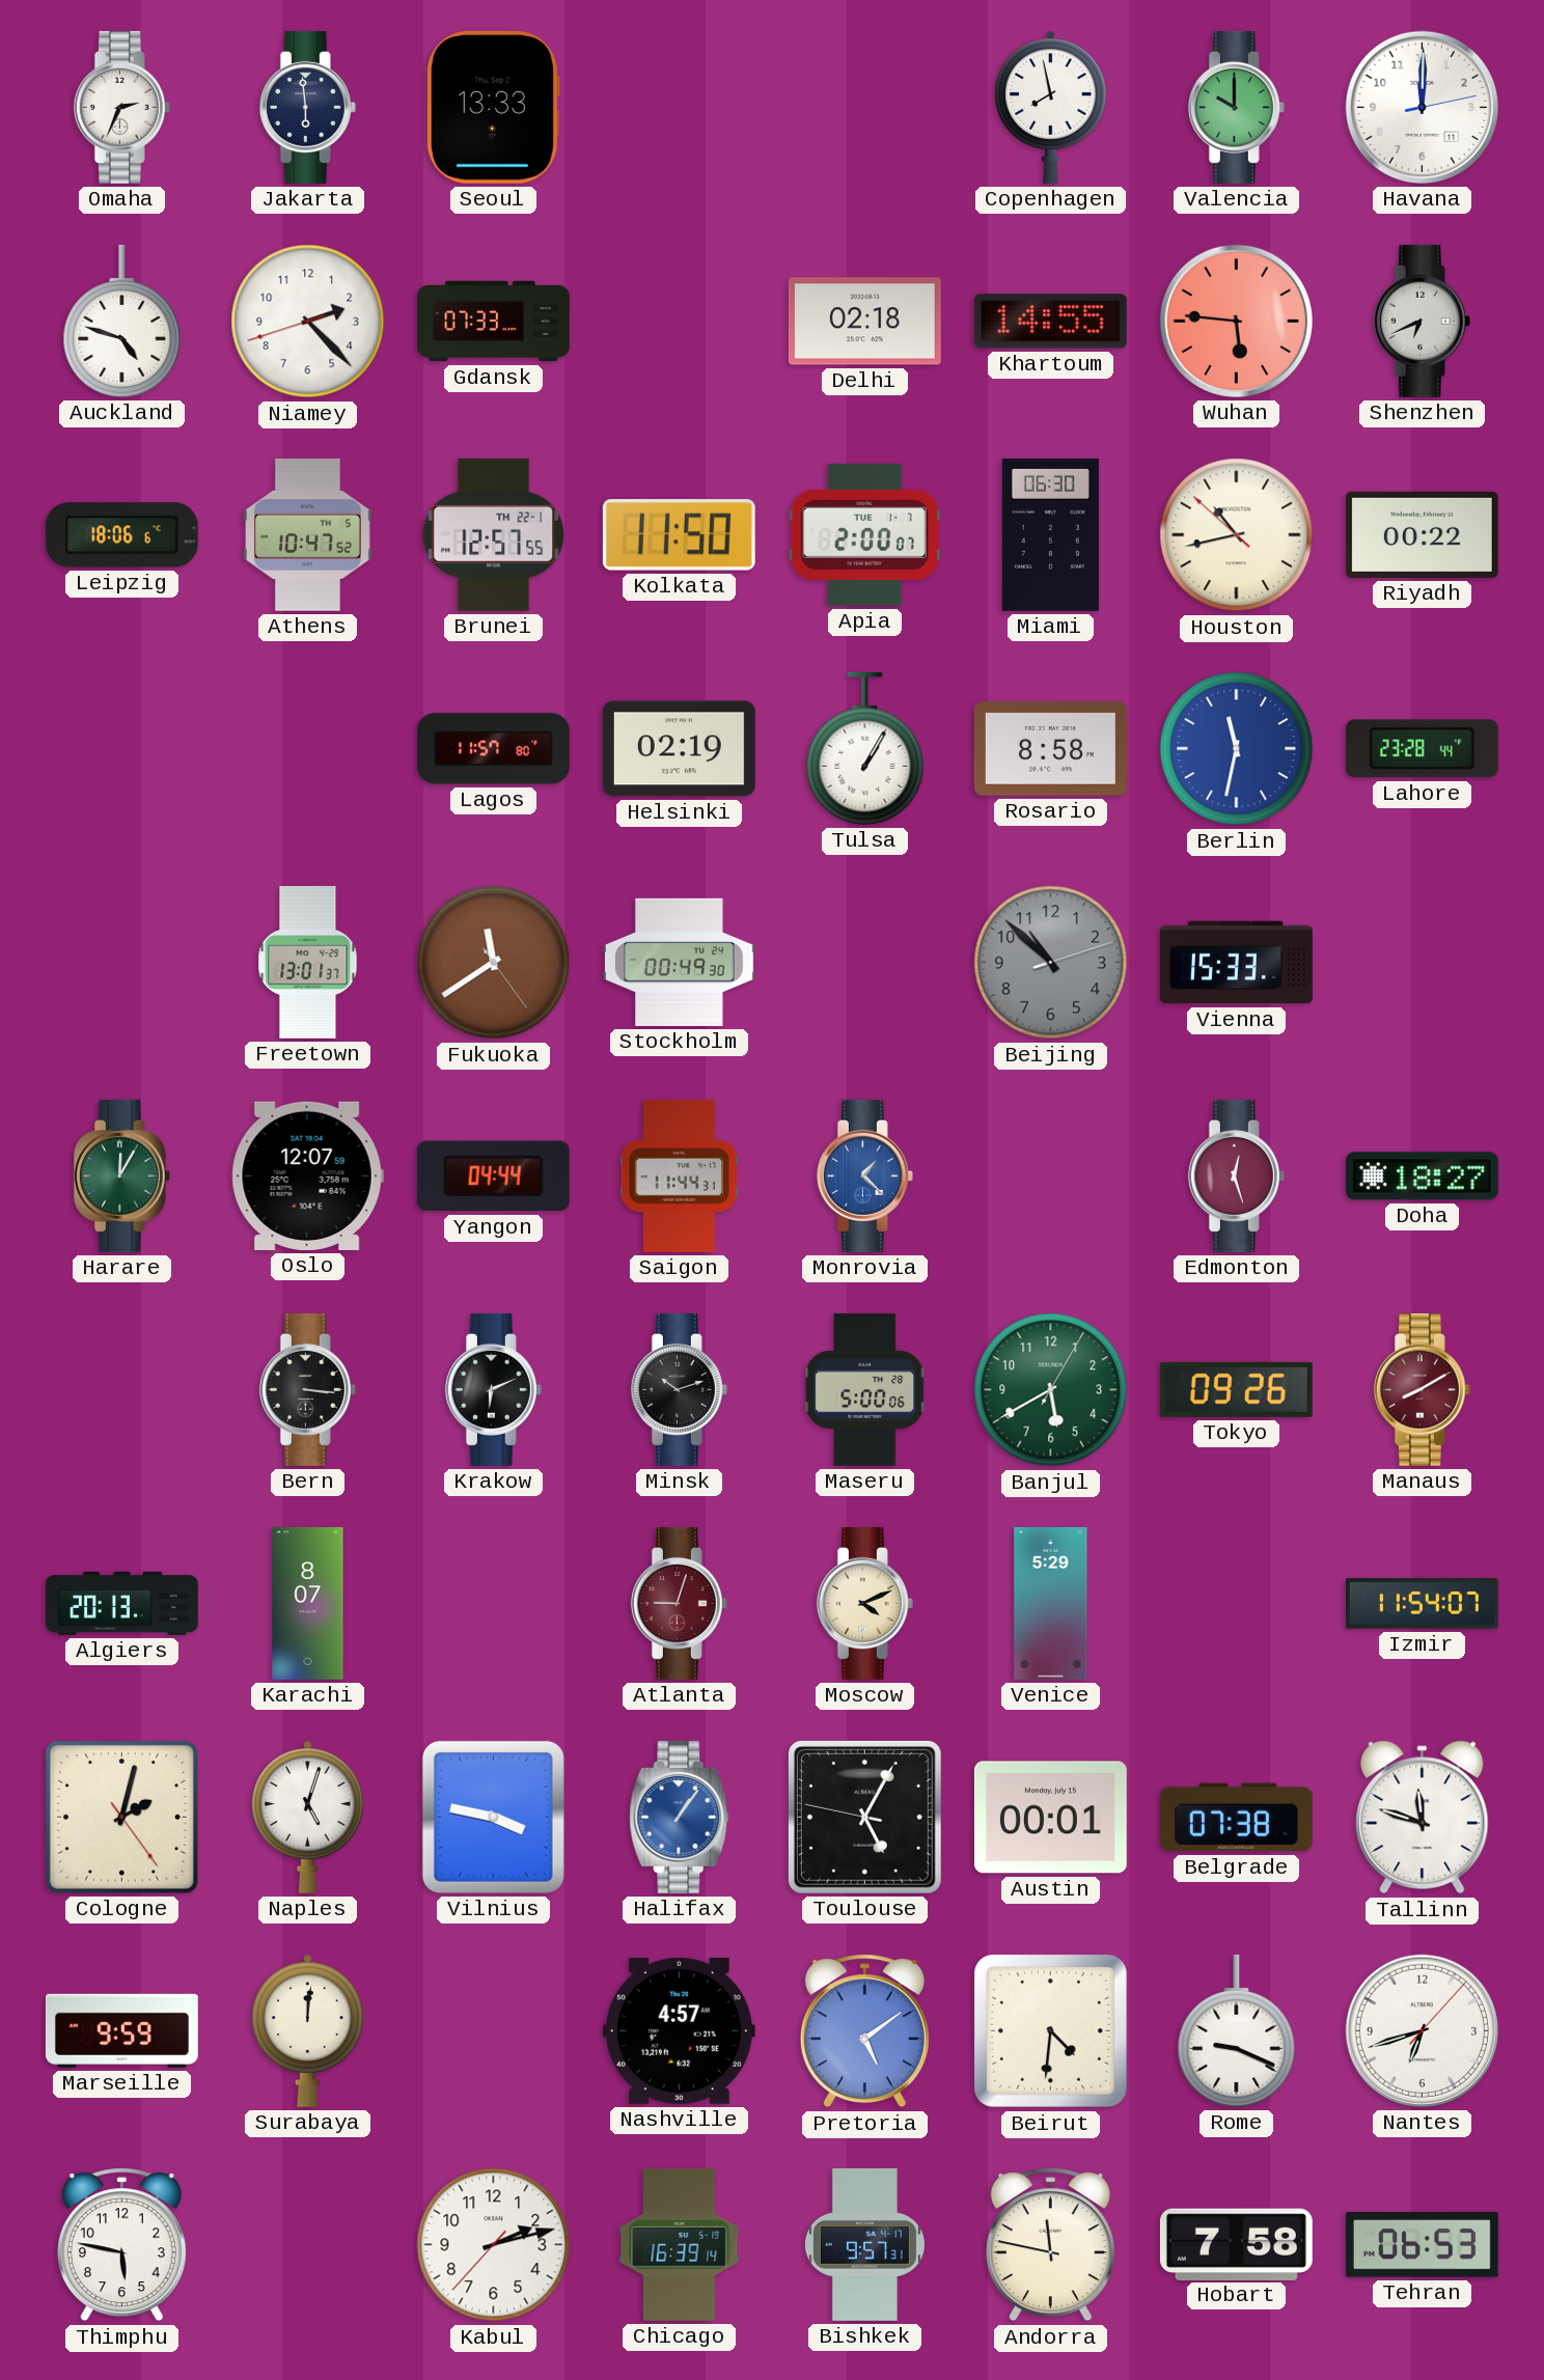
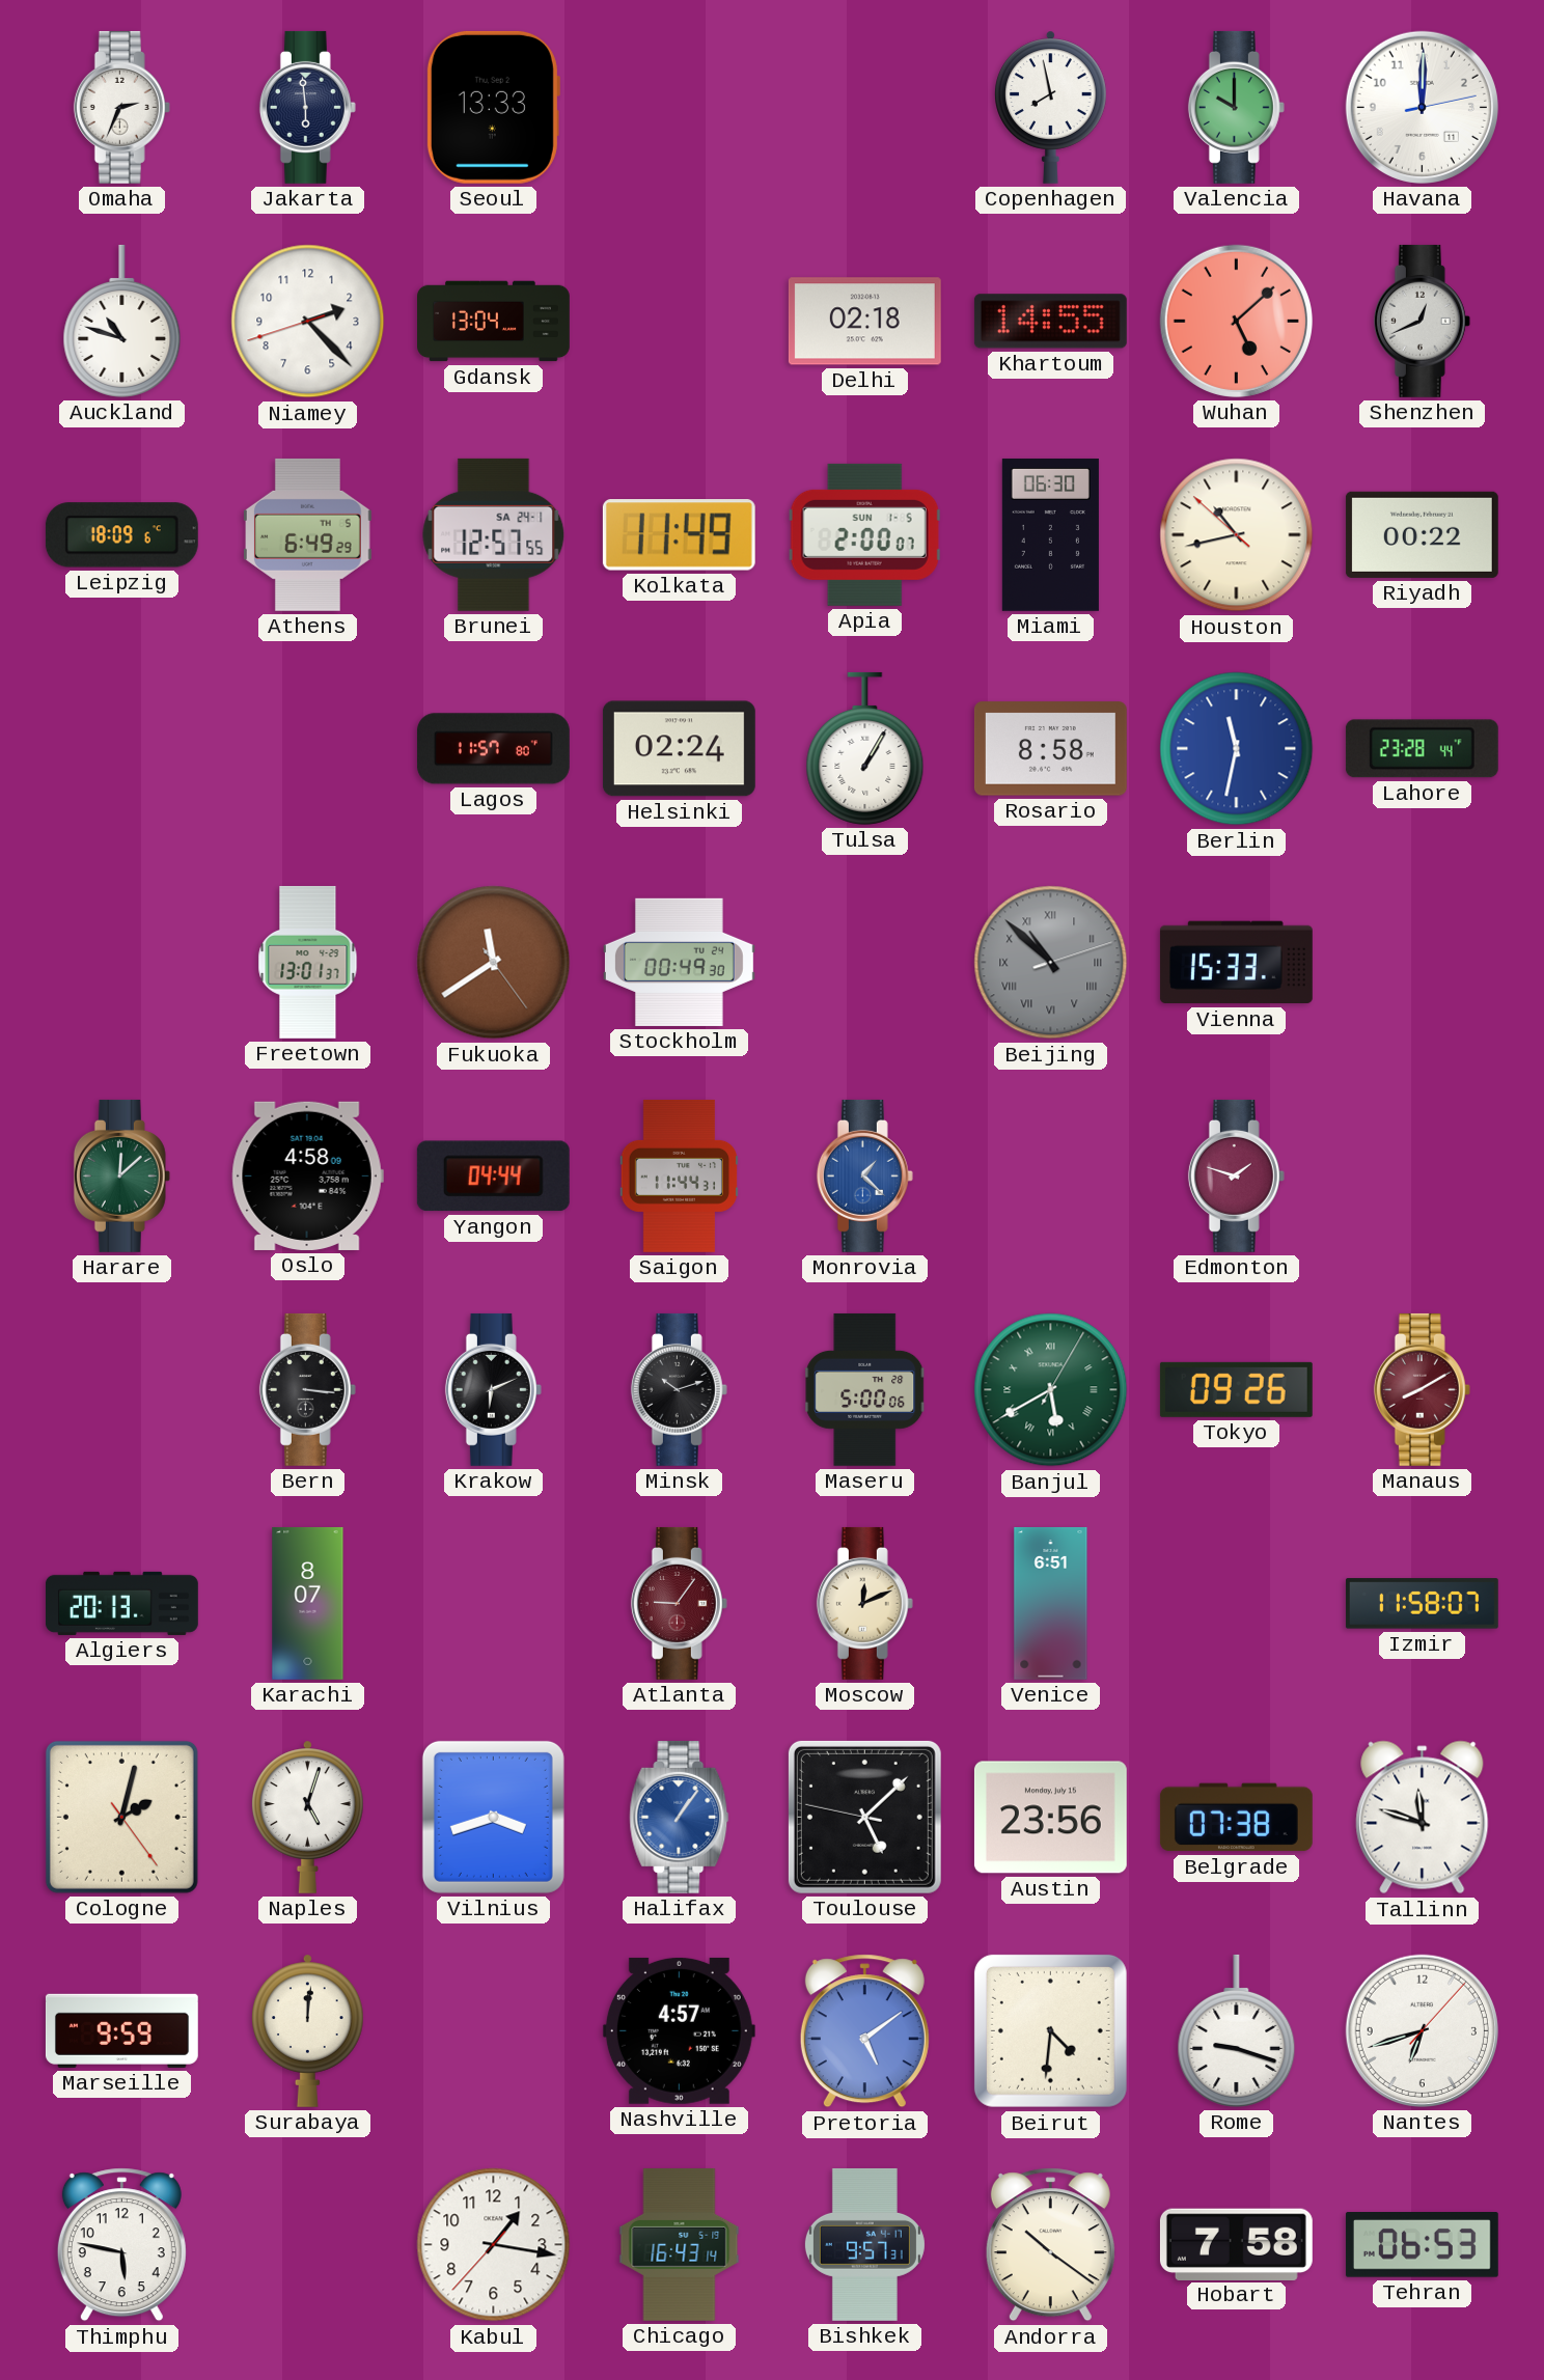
Auckland: 4:48 -> 10:48 (122, 321)
Gdansk: 07:33 -> 13:04 (494, 322)
Wuhan: 5:46 -> 5:08 (1236, 321)
Shenzhen: 6:41 -> 12:41 (1422, 321)
Leipzig: 18:06 -> 18:09 (121, 535)
Athens: 10:47 -> 6:49 (308, 534)
Brunei date: TH 22-1 -> SA 24-1 (494, 534)
Kolkata: 11:50 -> 11:49 (679, 535)
Apia date: TUE 1-7 -> SUN 1-5 (864, 534)
Helsinki: 02:19 -> 02:24 (679, 749)
Beijing numerals: Arabic -> Roman (1051, 963)
Harare: 12:05 -> 12:08 (121, 1175)
Oslo: 12:07 -> 4:58 (307, 1175)
Edmonton: 12:27 -> 1:48 (1236, 1175)
Doha: 18:27 -> none (1422, 1177)
Banjul numerals: Arabic -> Roman (1051, 1390)
Atlanta: 9:03 -> 9:06 (679, 1603)
Moscow: 4:11 -> 12:11 (864, 1603)
Venice: 5:29 -> 6:51 (1051, 1603)
Izmir: 11:54 -> 11:58 (1422, 1604)
Vilnius: 3:47 -> 3:42 (493, 1817)
Toulouse: 5:04 -> 5:07 (864, 1817)
Austin: 00:01 -> 23:56 (1050, 1818)
Rome: 9:19 -> 9:18 (1237, 2030)
Kabul: 2:12 -> 1:16 (494, 2245)
Chicago: 16:39 -> 16:43 (680, 2244)
Andorra: 11:47 -> 10:21 (1050, 2245)
